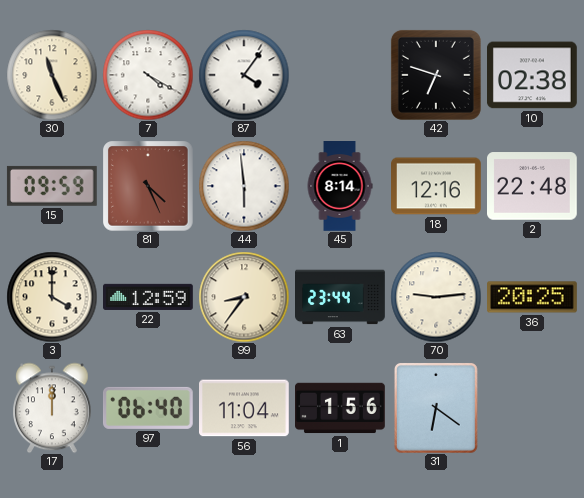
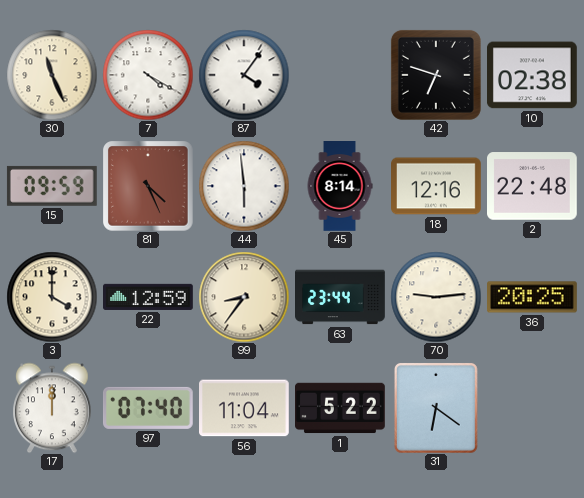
97: 06:40 -> 07:40 (148, 408)
1: 1:56 -> 5:22 (341, 408)
